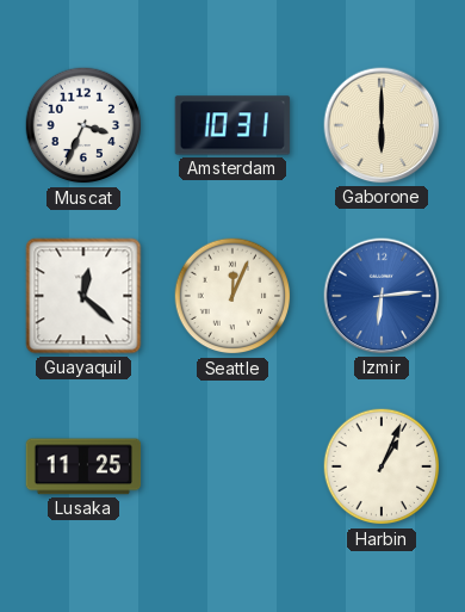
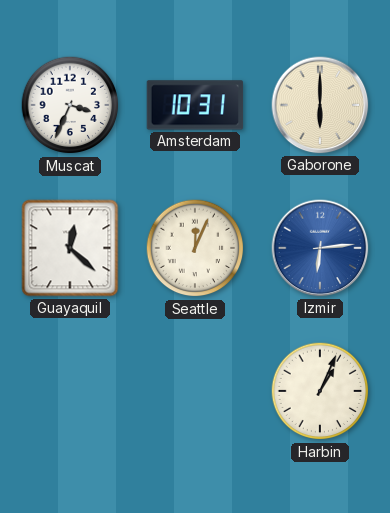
Lusaka: 11:25 -> none (83, 466)
